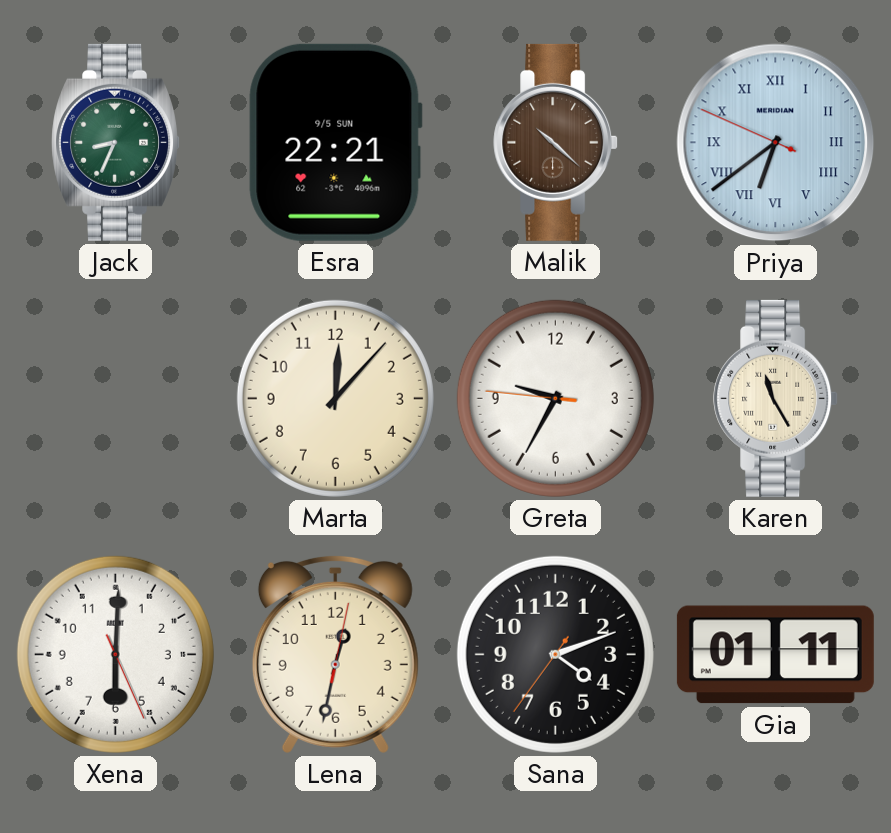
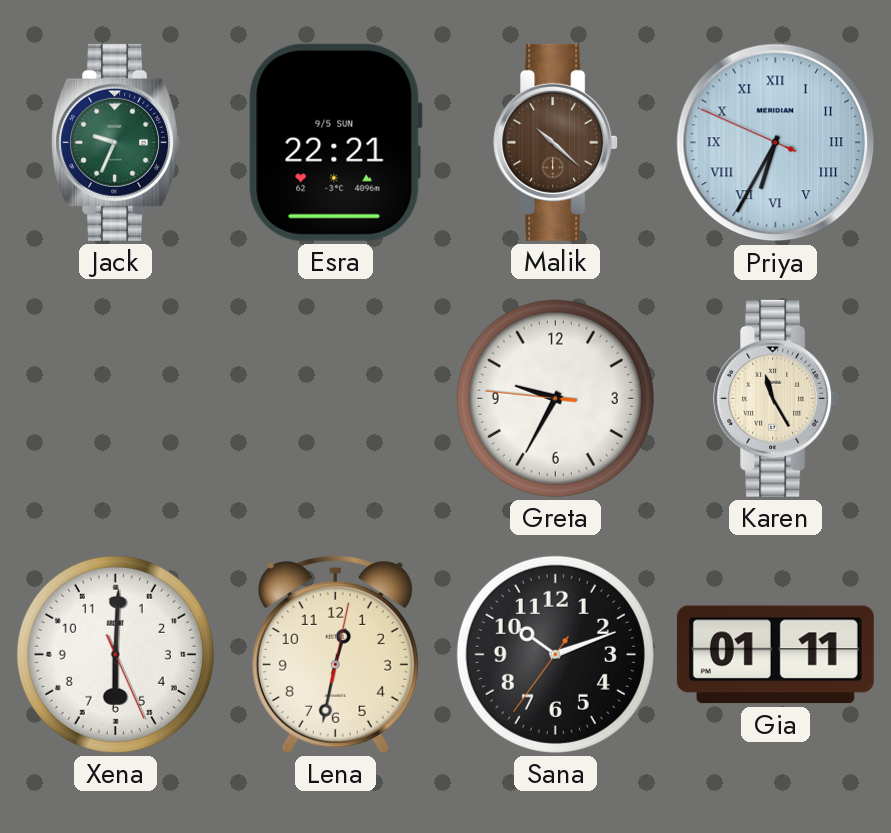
Jack: 8:34 -> 9:34 (115, 142)
Priya: 6:38 -> 6:34 (776, 143)
Marta: 12:07 -> none (335, 398)
Sana: 4:11 -> 10:11 (555, 654)
